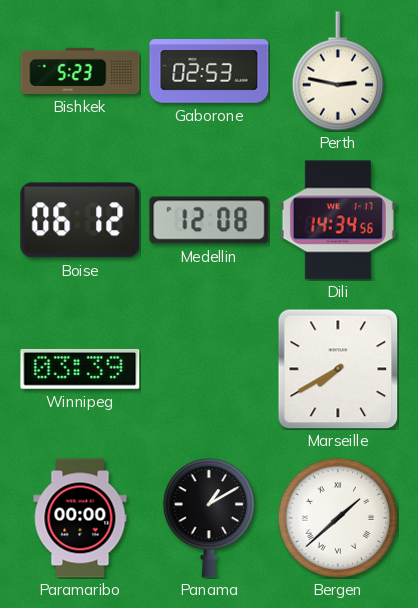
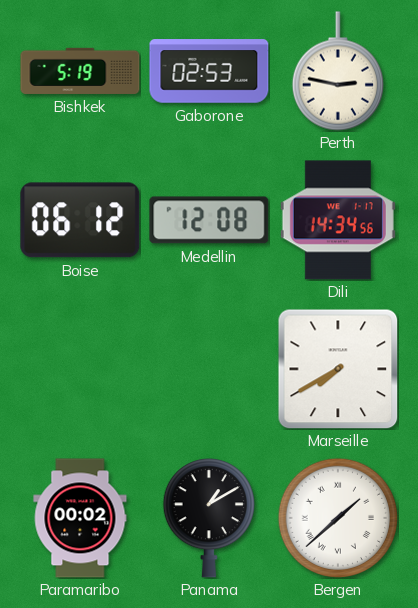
Bishkek: 5:23 -> 5:19 (80, 71)
Winnipeg: 03:39 -> none (80, 369)
Paramaribo: 00:00 -> 00:02 (80, 518)
